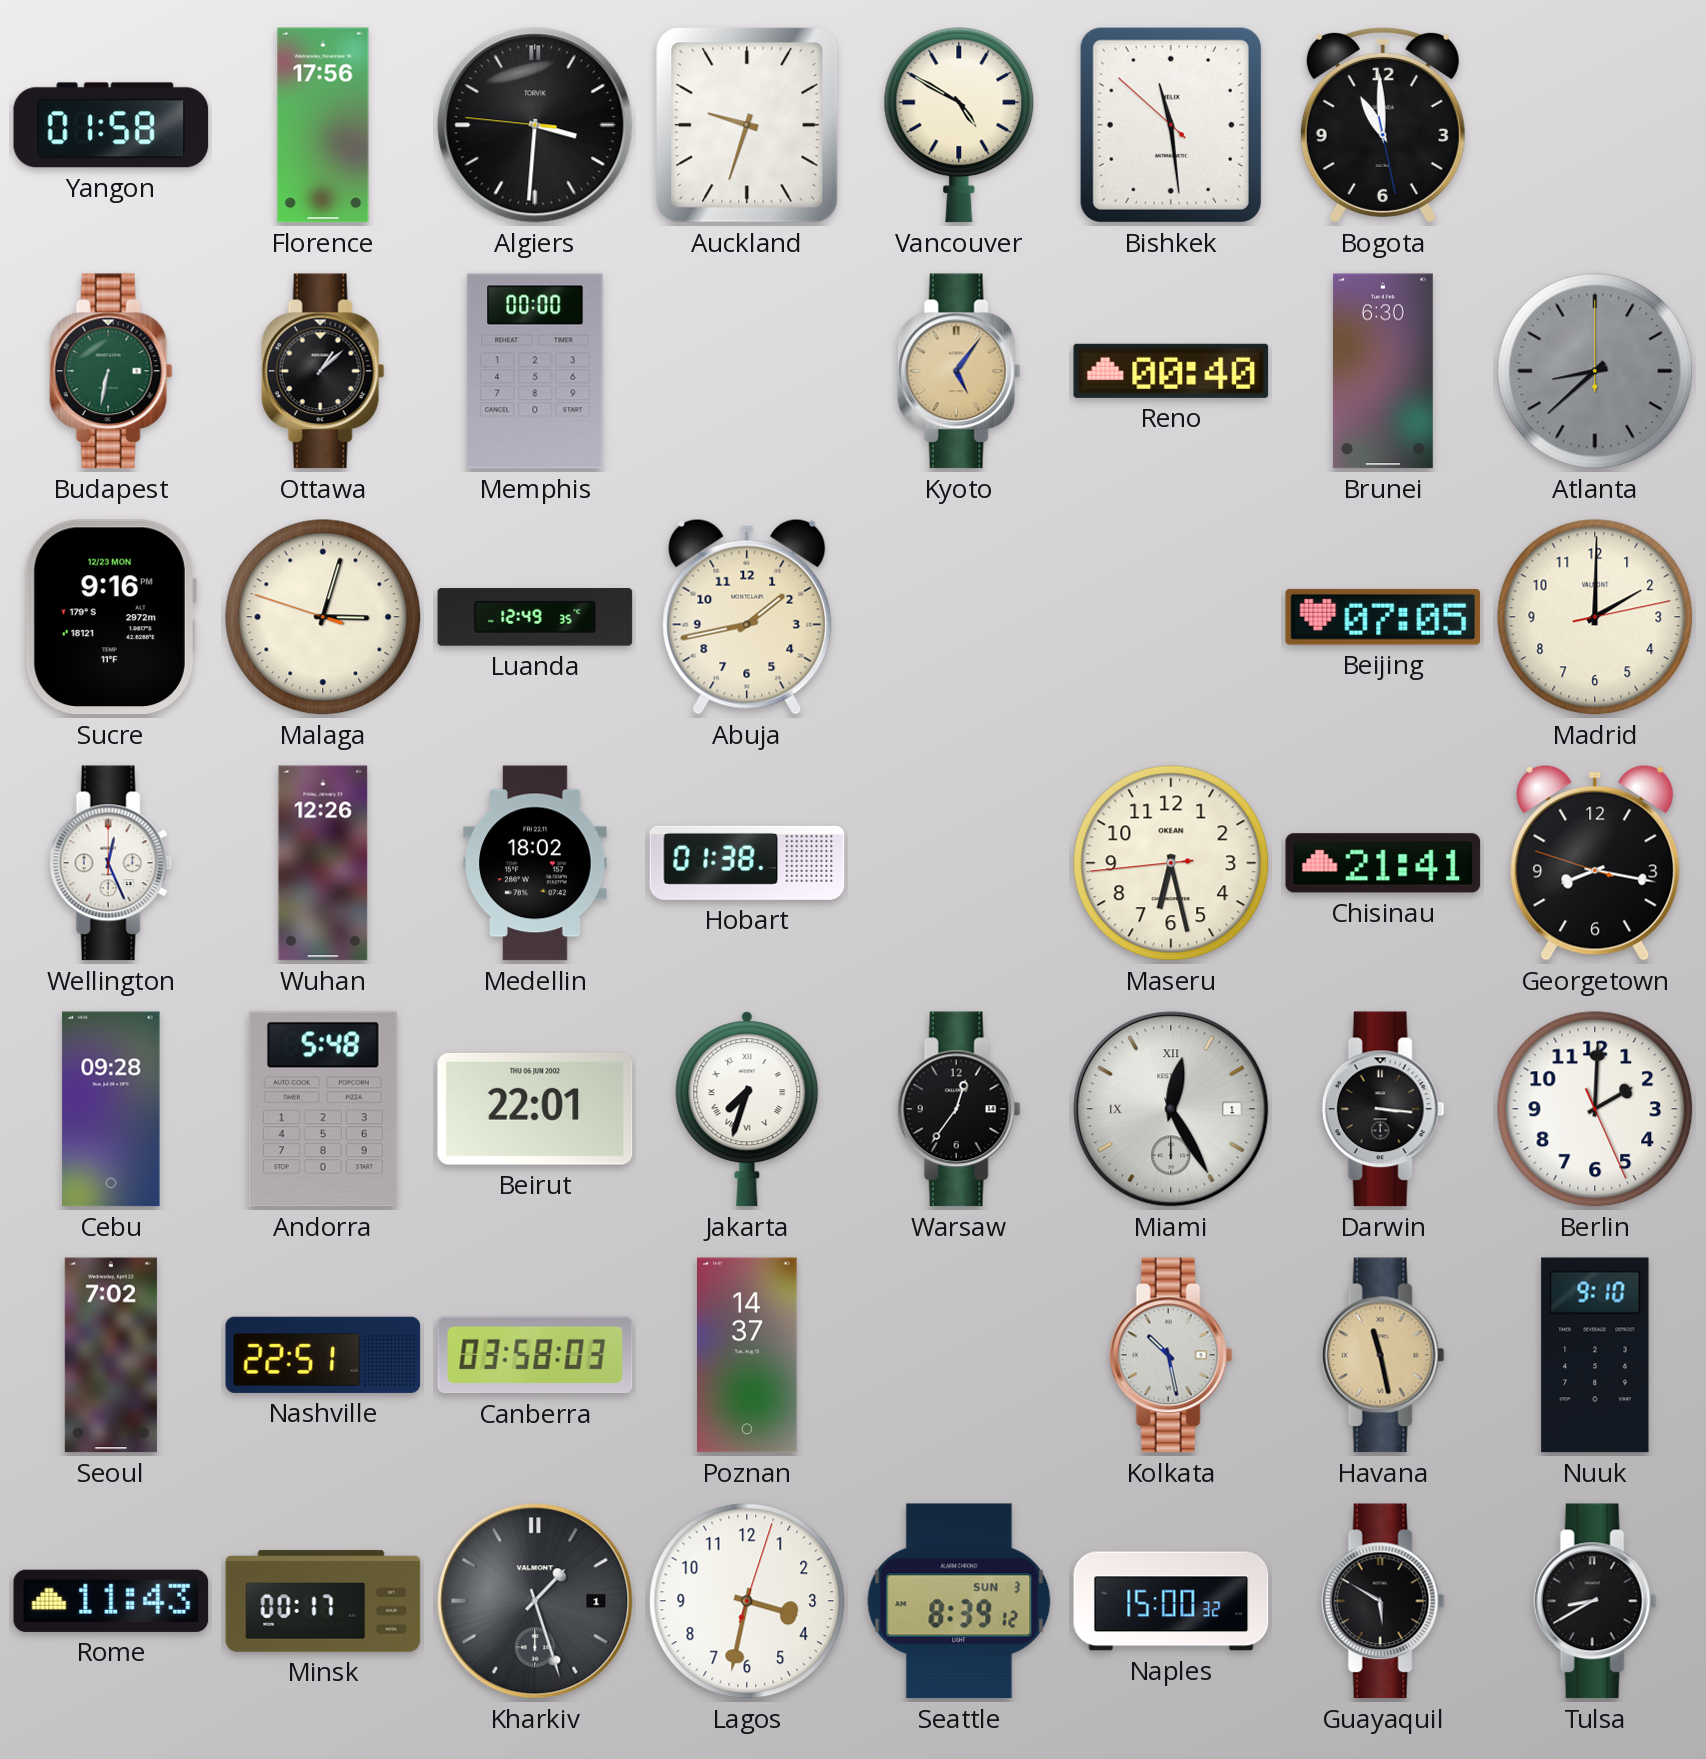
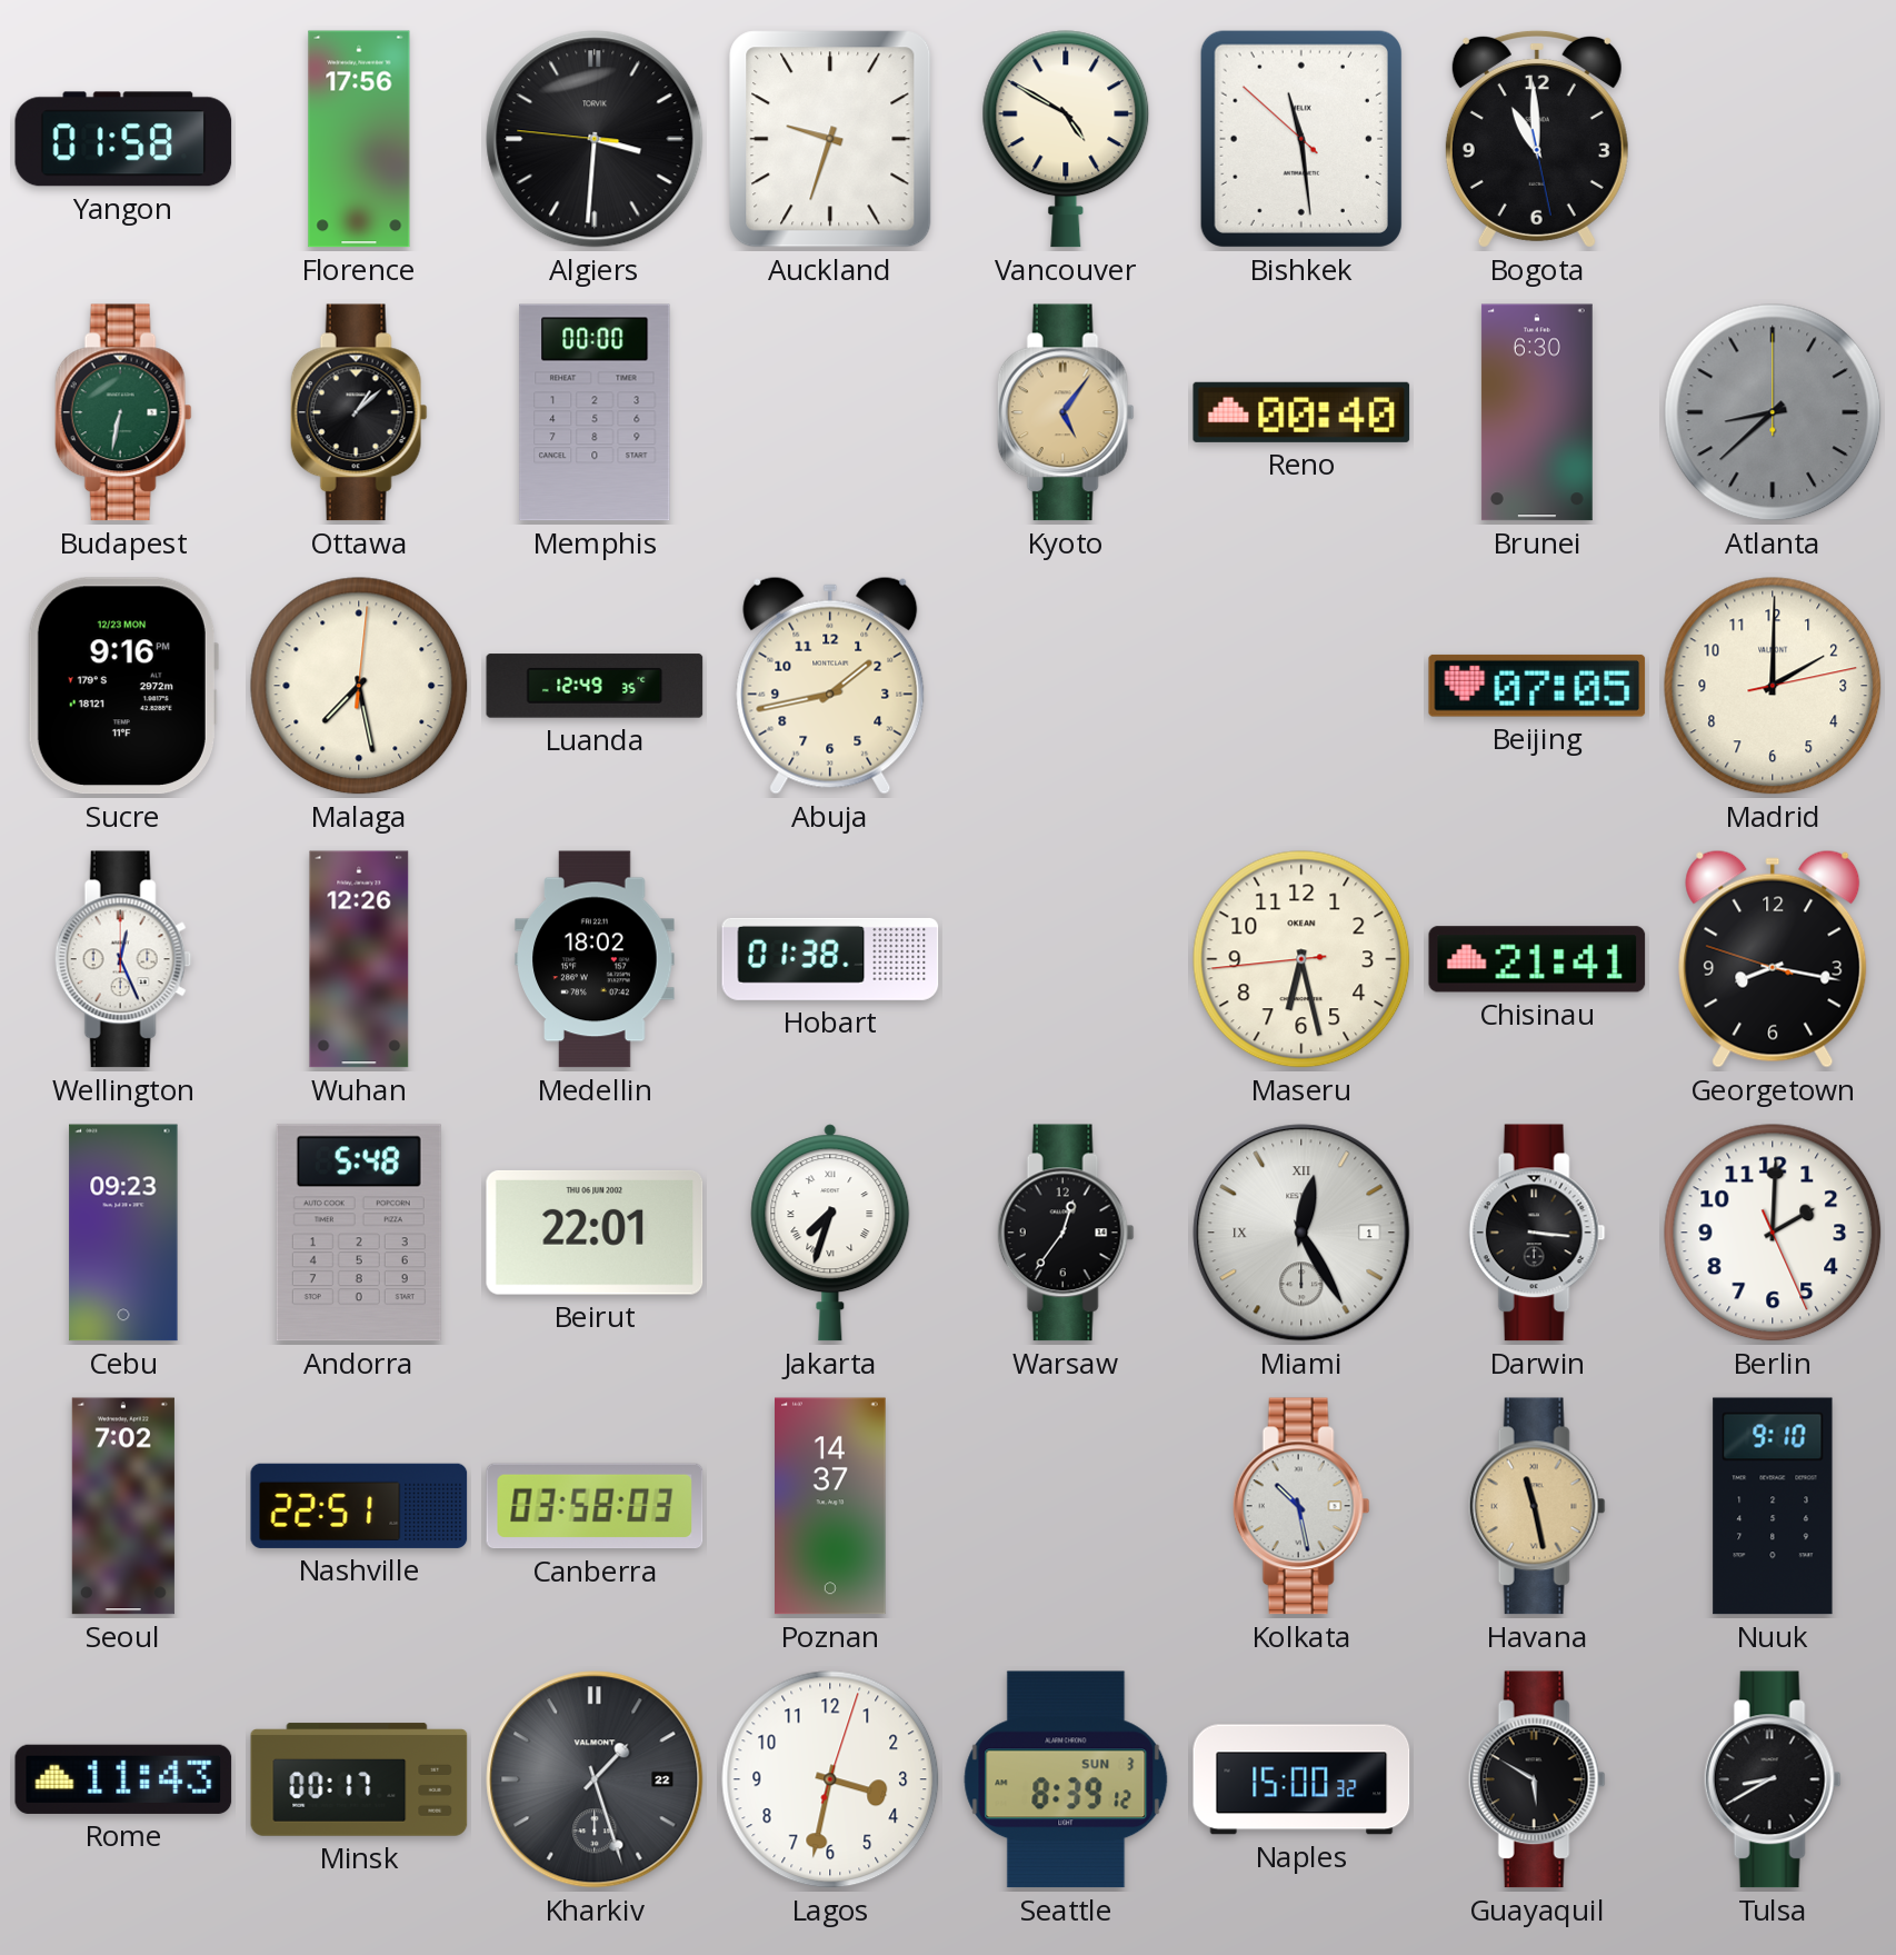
Malaga: 3:02 -> 7:28 (359, 686)
Cebu: 09:28 -> 09:23 (123, 1233)
Kharkiv date: 1 -> 22 (595, 1779)
